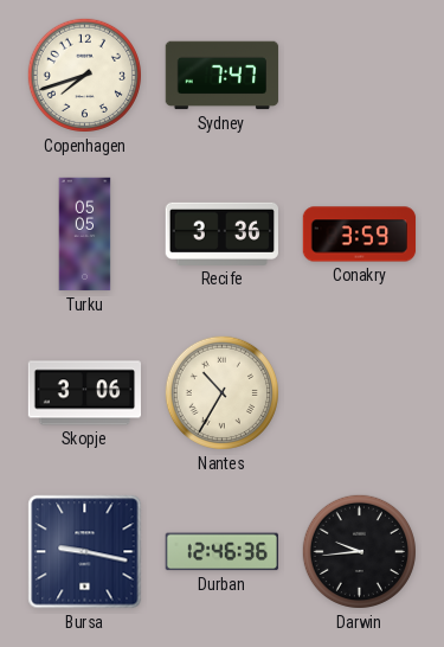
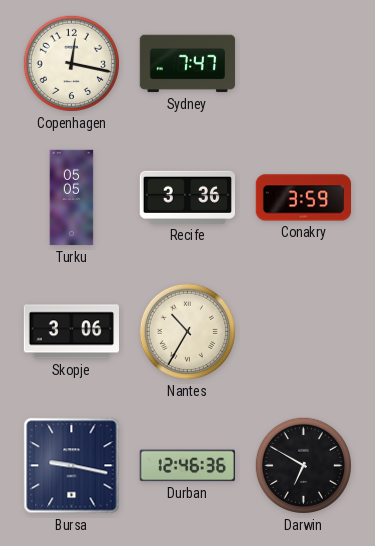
Copenhagen: 7:42 -> 12:17 (71, 63)
Darwin: 9:44 -> 6:50 (303, 465)
